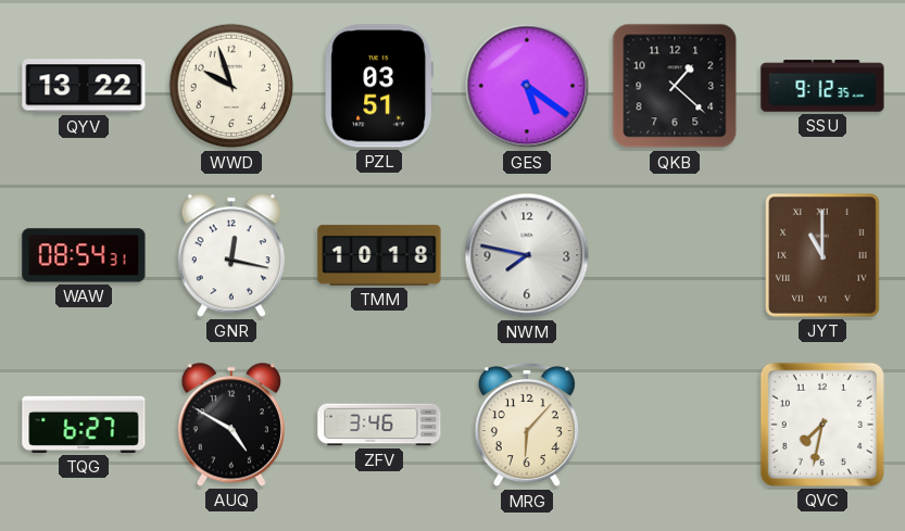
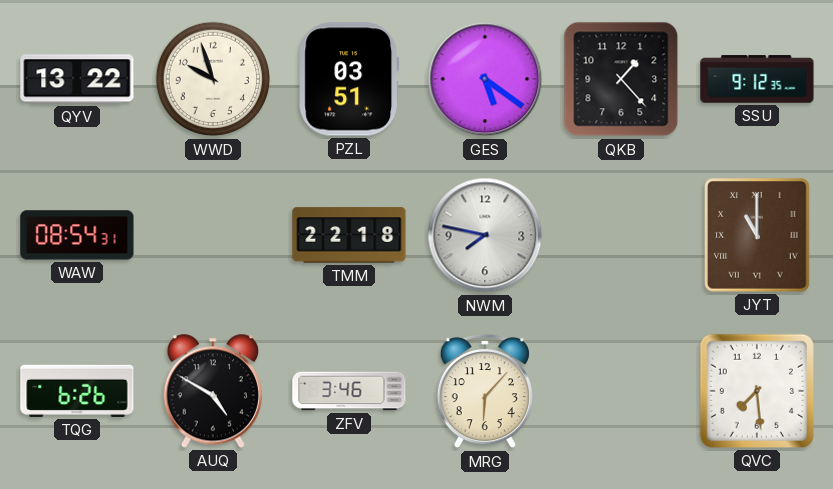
QKB: 1:22 -> 1:23 (621, 79)
GNR: 12:17 -> none (231, 255)
TMM: 10:18 -> 22:18 (349, 235)
TQG: 6:27 -> 6:26 (77, 391)
QVC: 7:32 -> 7:29 (757, 391)
